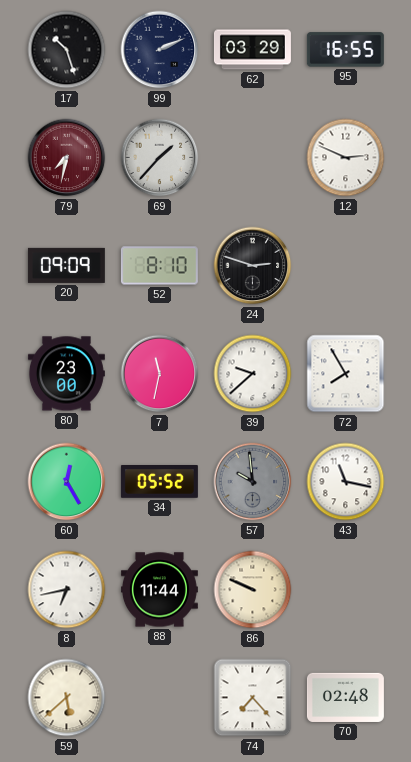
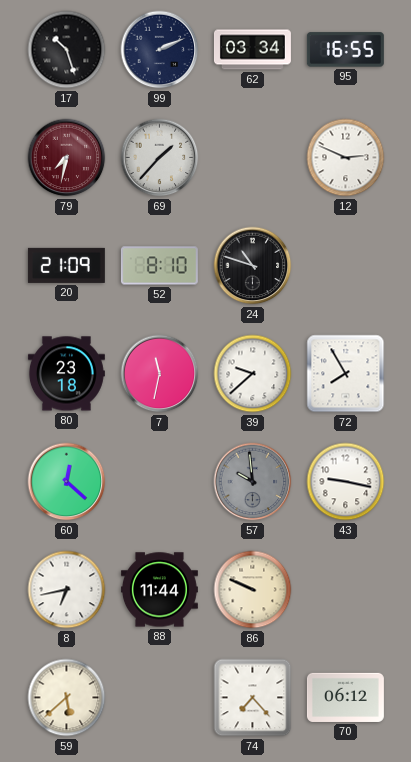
62: 03:29 -> 03:34 (252, 50)
20: 09:09 -> 21:09 (66, 265)
24: 2:48 -> 10:48 (253, 266)
80: 23:00 -> 23:18 (66, 374)
60: 12:25 -> 12:22 (67, 482)
34: 05:52 -> none (159, 482)
43: 11:17 -> 9:17 (346, 482)
70: 02:48 -> 06:12 (345, 697)
